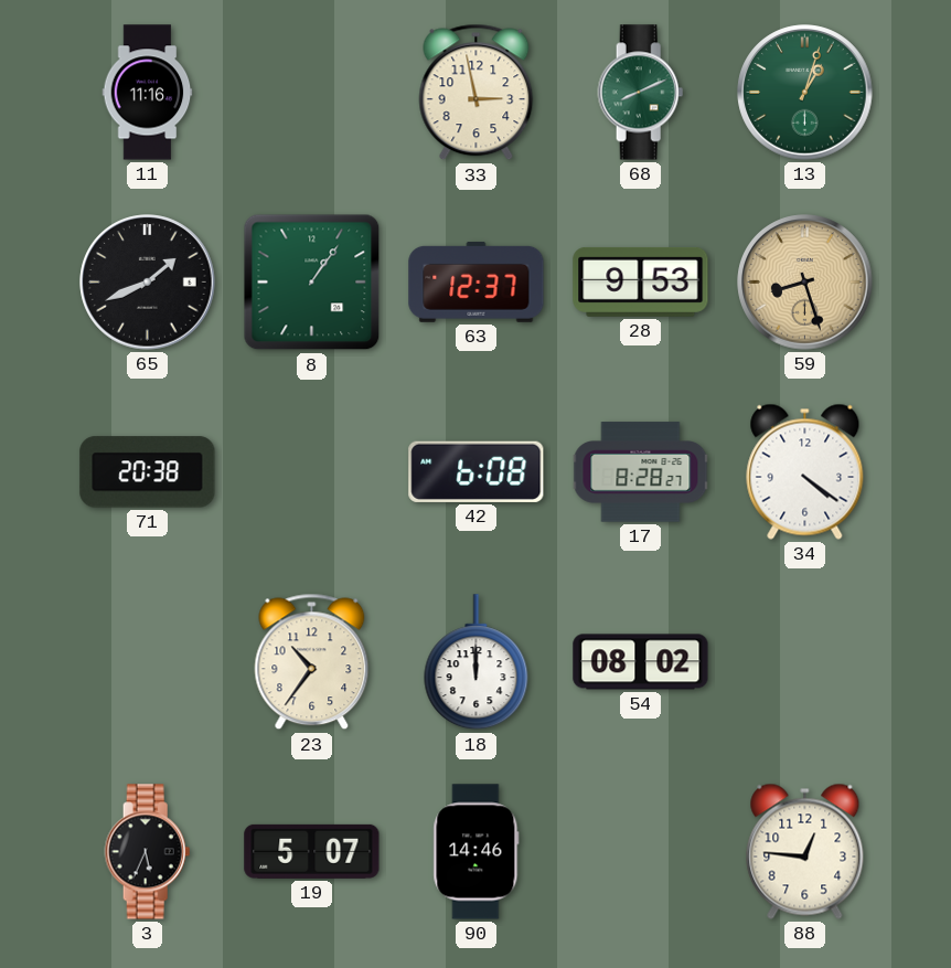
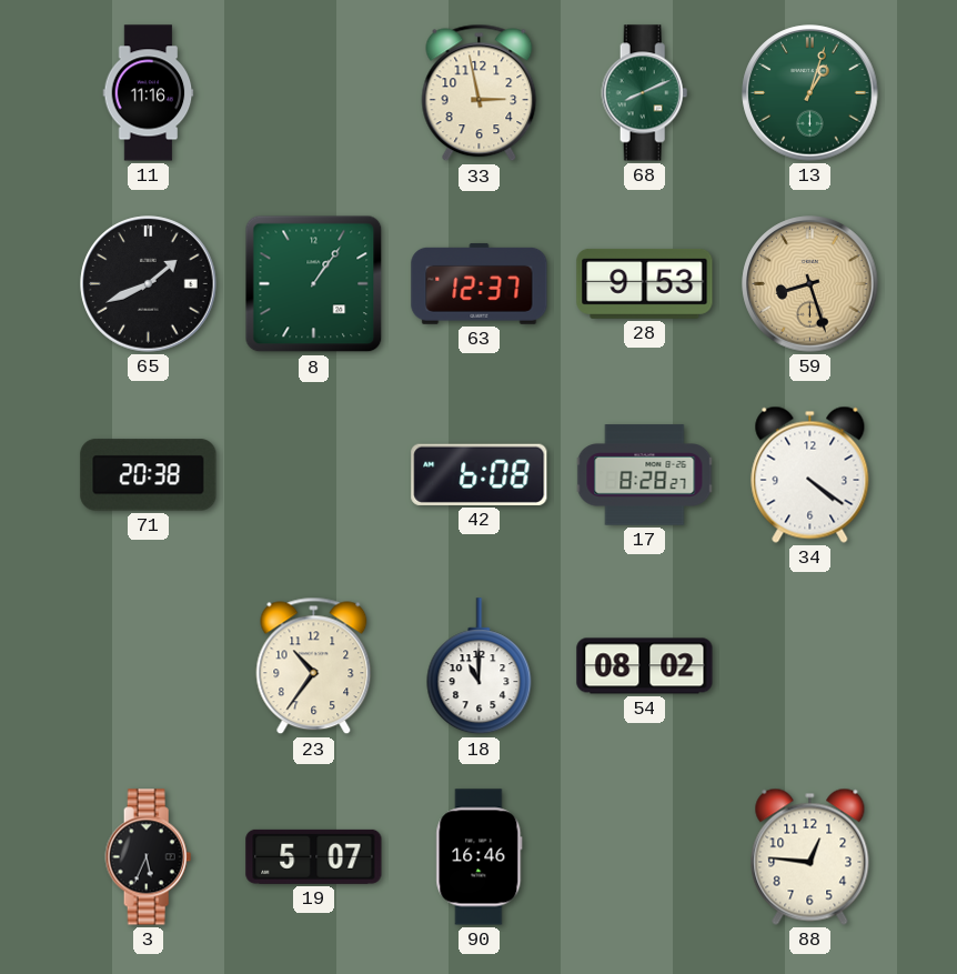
18: 12:00 -> 11:00 (480, 666)
90: 14:46 -> 16:46 (480, 857)
